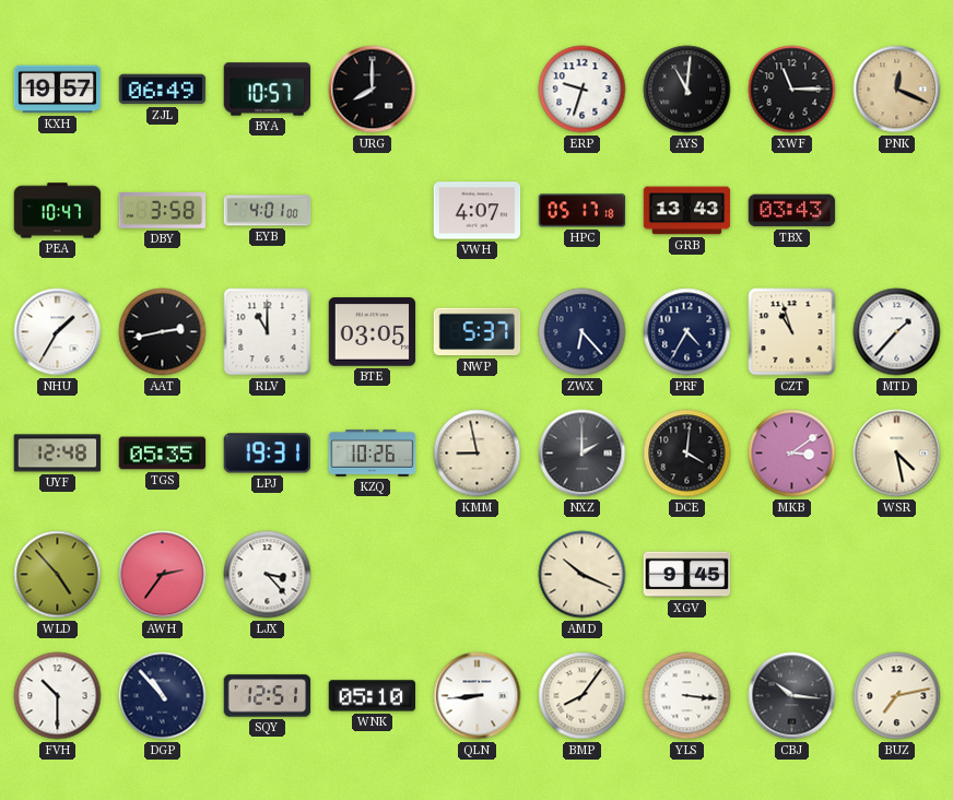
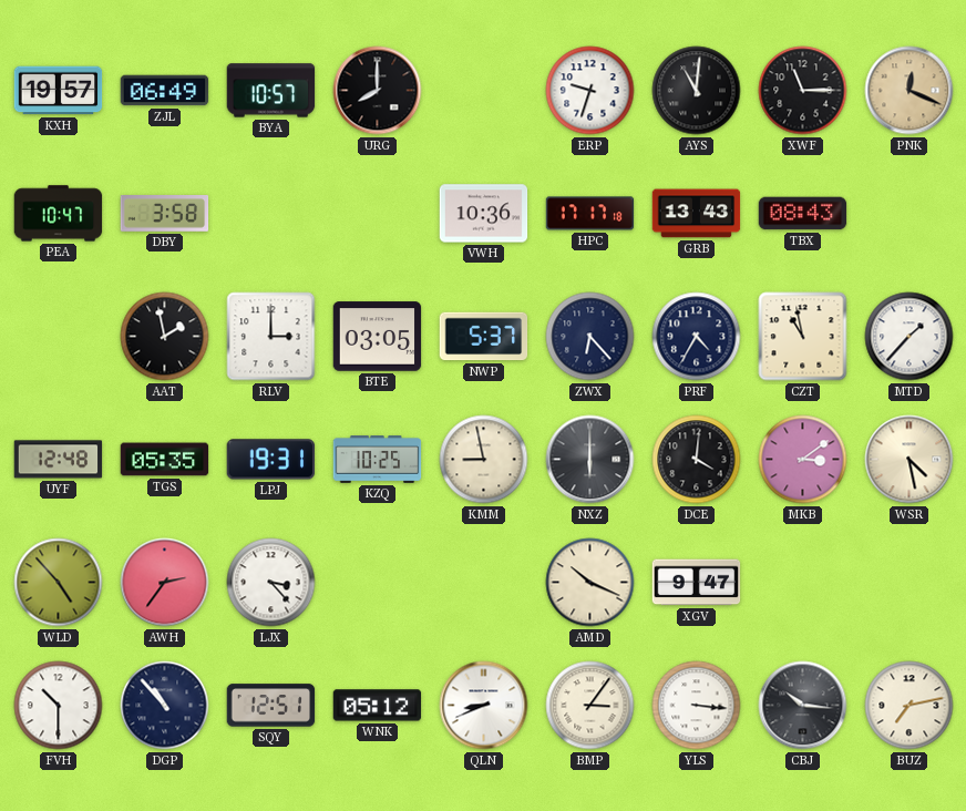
EYB: 4:01 -> none (268, 211)
VWH: 4:07 -> 10:36 (484, 214)
HPC: 05:17 -> 17:17 (590, 214)
TBX: 03:43 -> 08:43 (803, 214)
NHU: 1:35 -> none (58, 332)
AAT: 2:43 -> 1:58 (165, 337)
RLV: 11:00 -> 3:00 (271, 337)
CZT: 10:57 -> 10:58 (803, 337)
KZQ: 10:26 -> 10:25 (378, 460)
NXZ: 2:00 -> 6:00 (590, 460)
XGV: 9:45 -> 9:47 (697, 583)
WNK: 05:10 -> 05:12 (378, 706)
QLN: 8:44 -> 8:41 (484, 706)
BMP: 8:06 -> 3:06 (590, 706)
